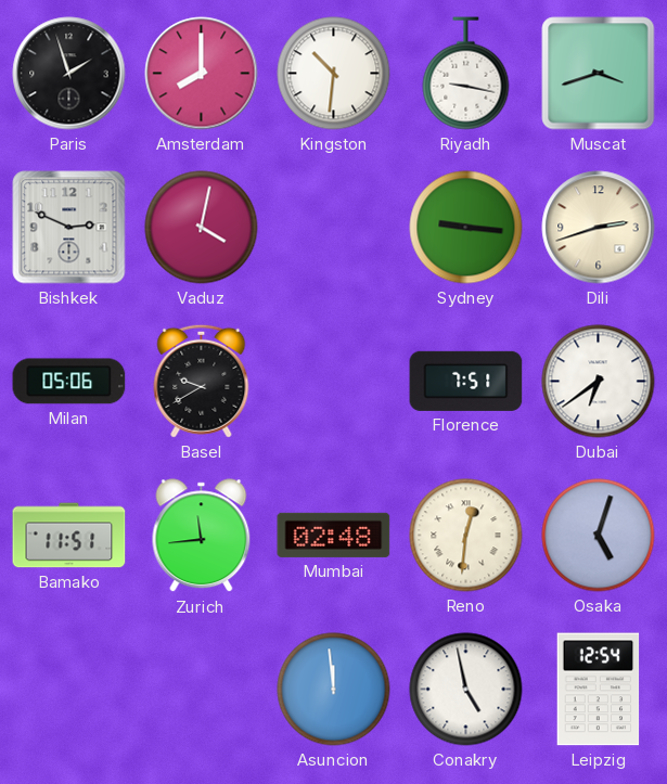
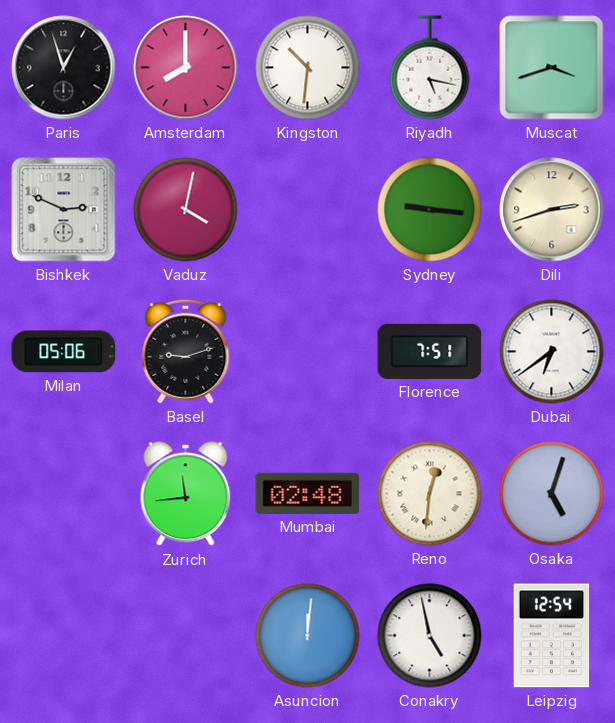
Paris: 1:57 -> 12:57 (64, 68)
Riyadh: 9:17 -> 5:17 (430, 68)
Basel: 9:40 -> 9:12 (186, 351)
Bamako: 11:51 -> none (69, 536)
Asuncion: 11:59 -> 12:01 (308, 636)
